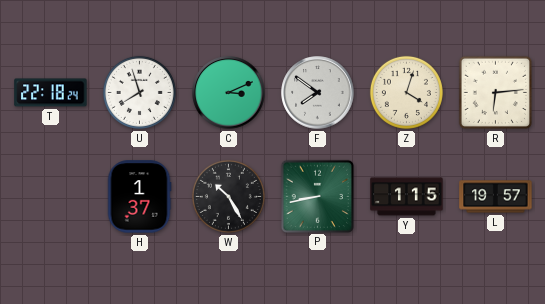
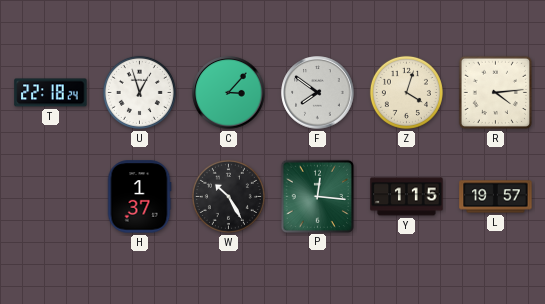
U: 7:57 -> 12:57 (139, 92)
C: 3:11 -> 3:07 (229, 93)
R: 6:14 -> 4:14 (495, 92)
P: 8:43 -> 12:16 (317, 196)
